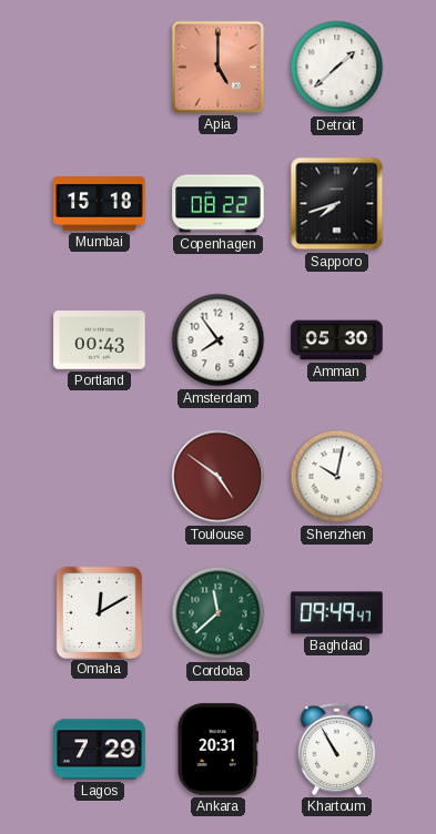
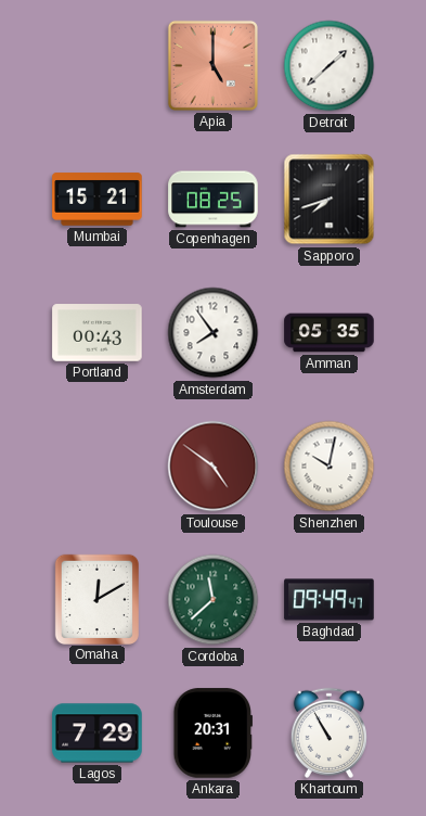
Mumbai: 15:18 -> 15:21 (98, 200)
Copenhagen: 08:22 -> 08:25 (214, 200)
Amman: 05:30 -> 05:35 (330, 333)
